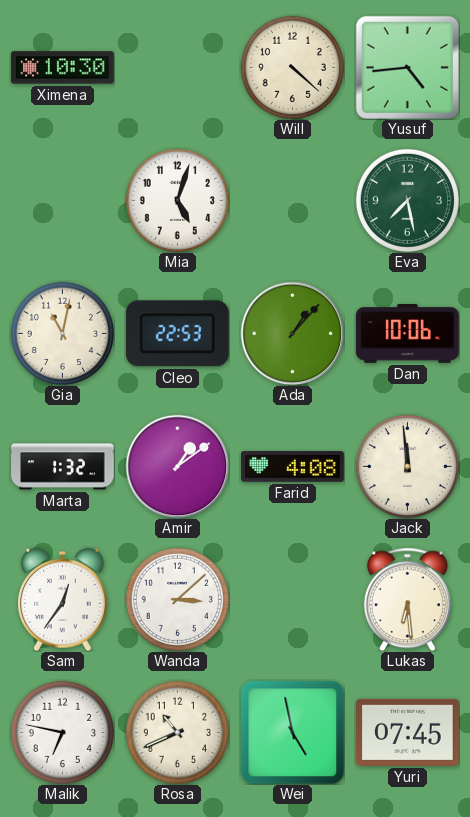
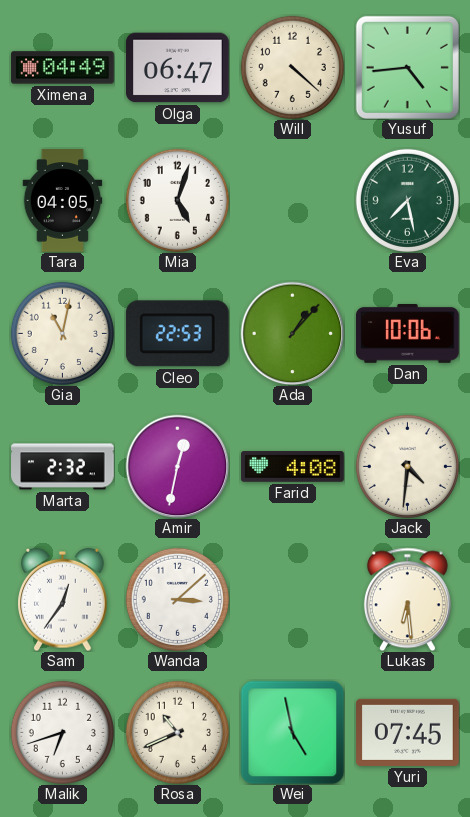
Ximena: 10:30 -> 04:49 (63, 68)
Olga: none -> 06:47 (178, 68)
Tara: none -> 04:05 (63, 201)
Marta: 1:32 -> 2:32 (63, 467)
Amir: 1:09 -> 12:32 (177, 466)
Jack: 11:59 -> 4:31 (407, 466)
Malik: 6:47 -> 6:42 (62, 732)
